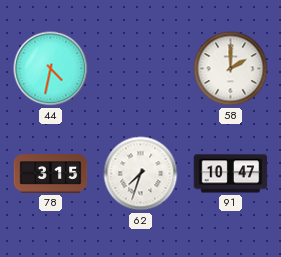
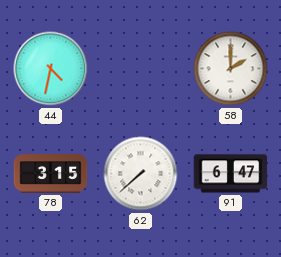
62: 7:33 -> 7:38 (141, 174)
91: 10:47 -> 6:47 (231, 174)
